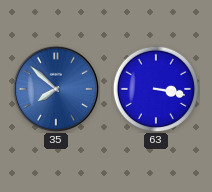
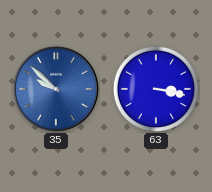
35: 7:52 -> 9:52 (56, 89)
